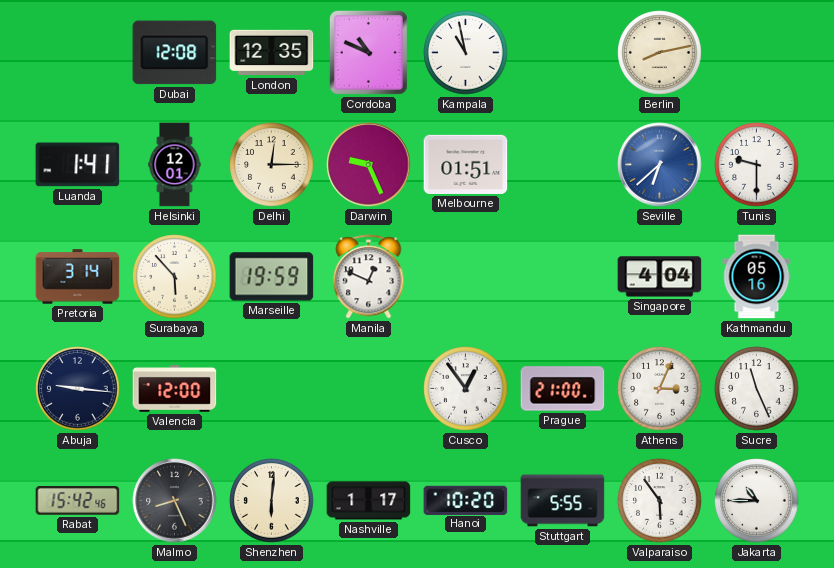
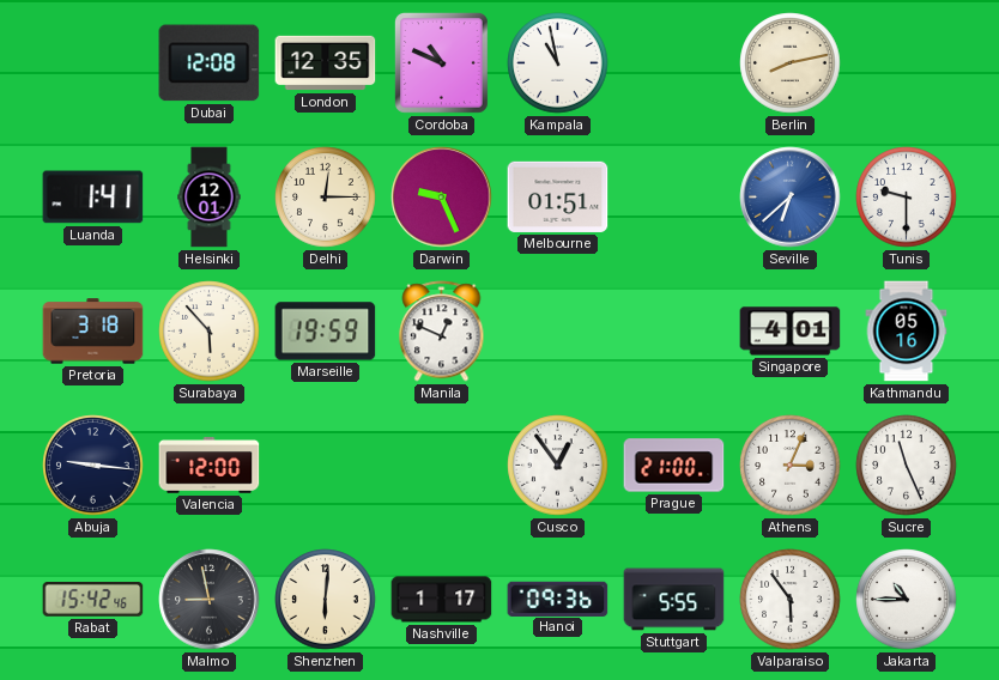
Pretoria: 3:14 -> 3:18 (93, 332)
Singapore: 4:04 -> 4:01 (791, 332)
Malmo: 8:26 -> 8:58 (210, 600)
Hanoi: 10:20 -> 09:36 (558, 599)
